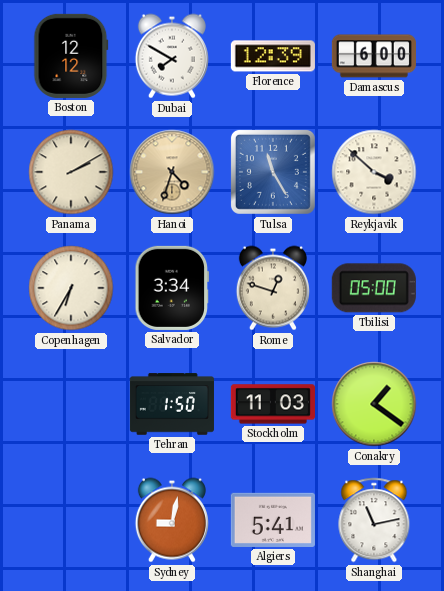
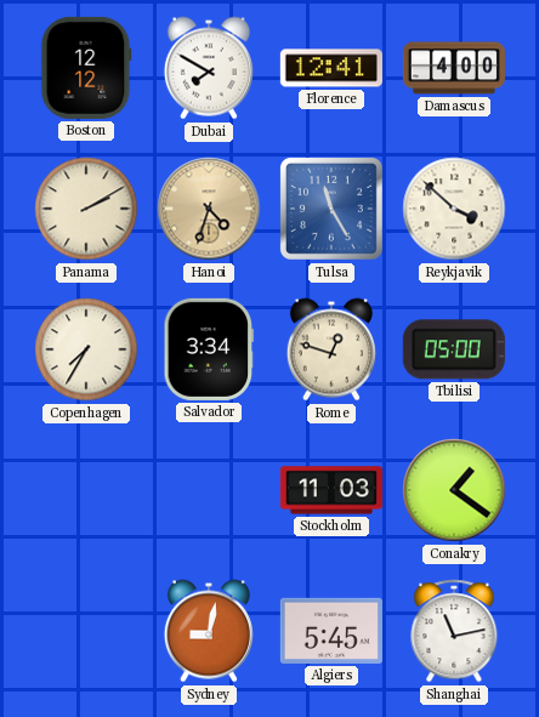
Florence: 12:39 -> 12:41 (331, 68)
Damascus: 6:00 -> 4:00 (454, 68)
Copenhagen: 6:35 -> 7:35 (86, 349)
Tehran: 1:50 -> none (172, 404)
Algiers: 5:41 -> 5:45 (331, 631)
